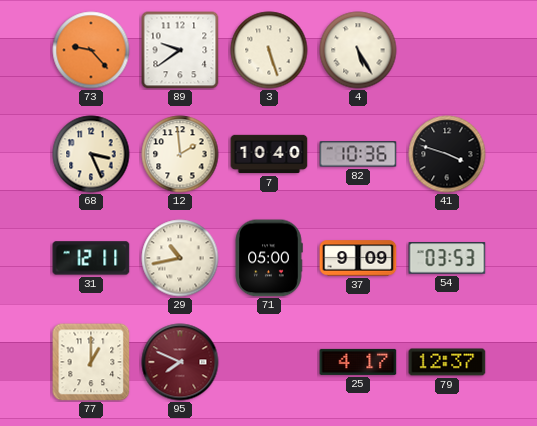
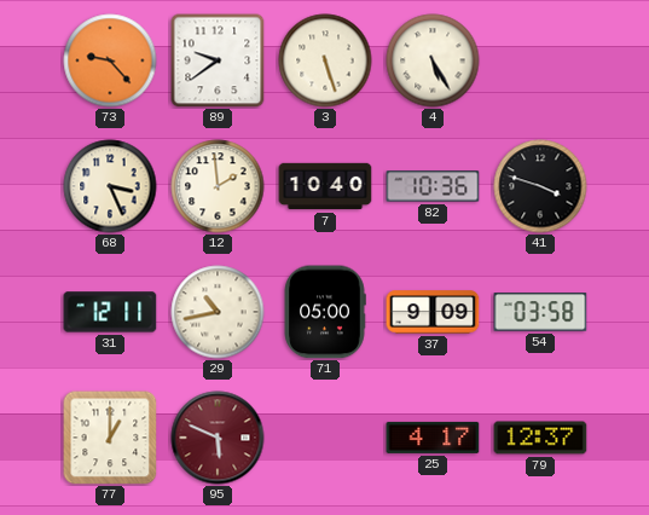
54: 03:53 -> 03:58 (540, 312)
95: 7:49 -> 5:49 (218, 438)
